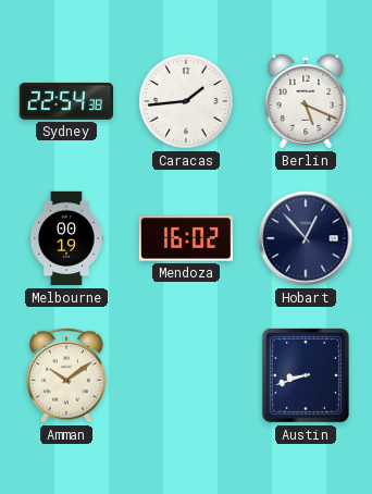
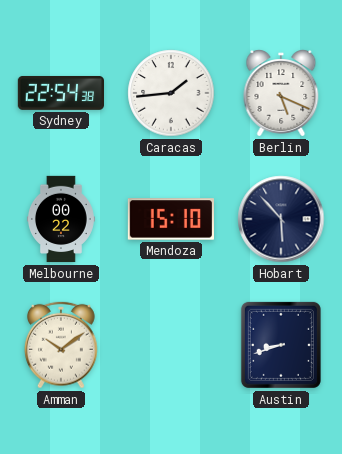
Melbourne: 00:19 -> 00:22 (61, 219)
Mendoza: 16:02 -> 15:10 (170, 219)
Hobart: 12:53 -> 5:53 (281, 219)
